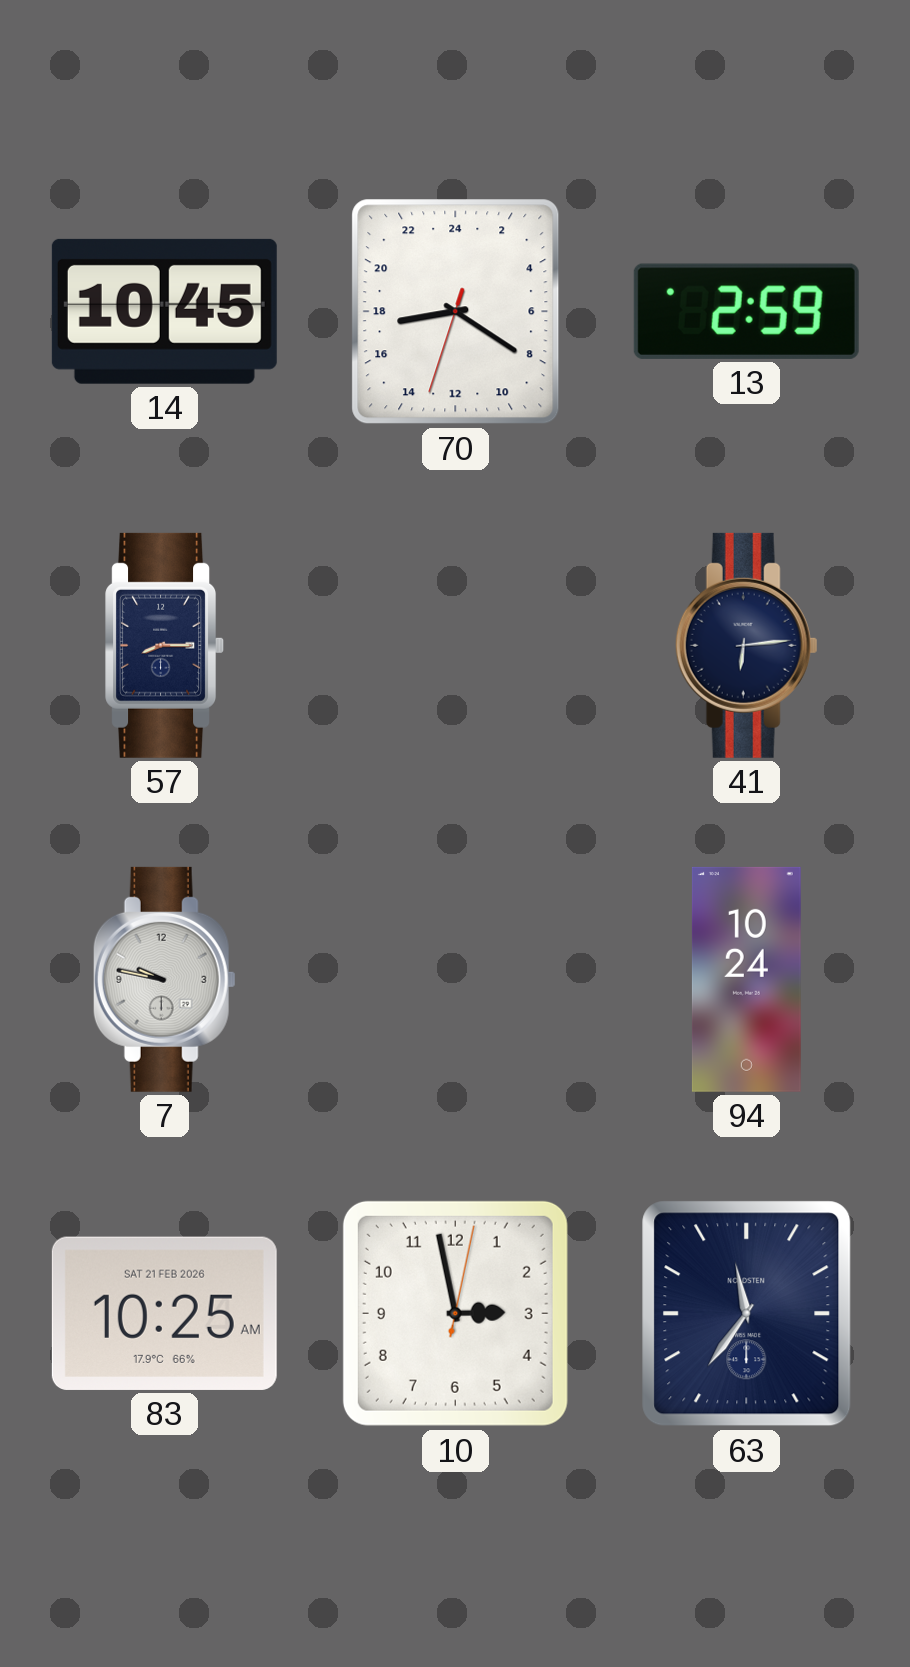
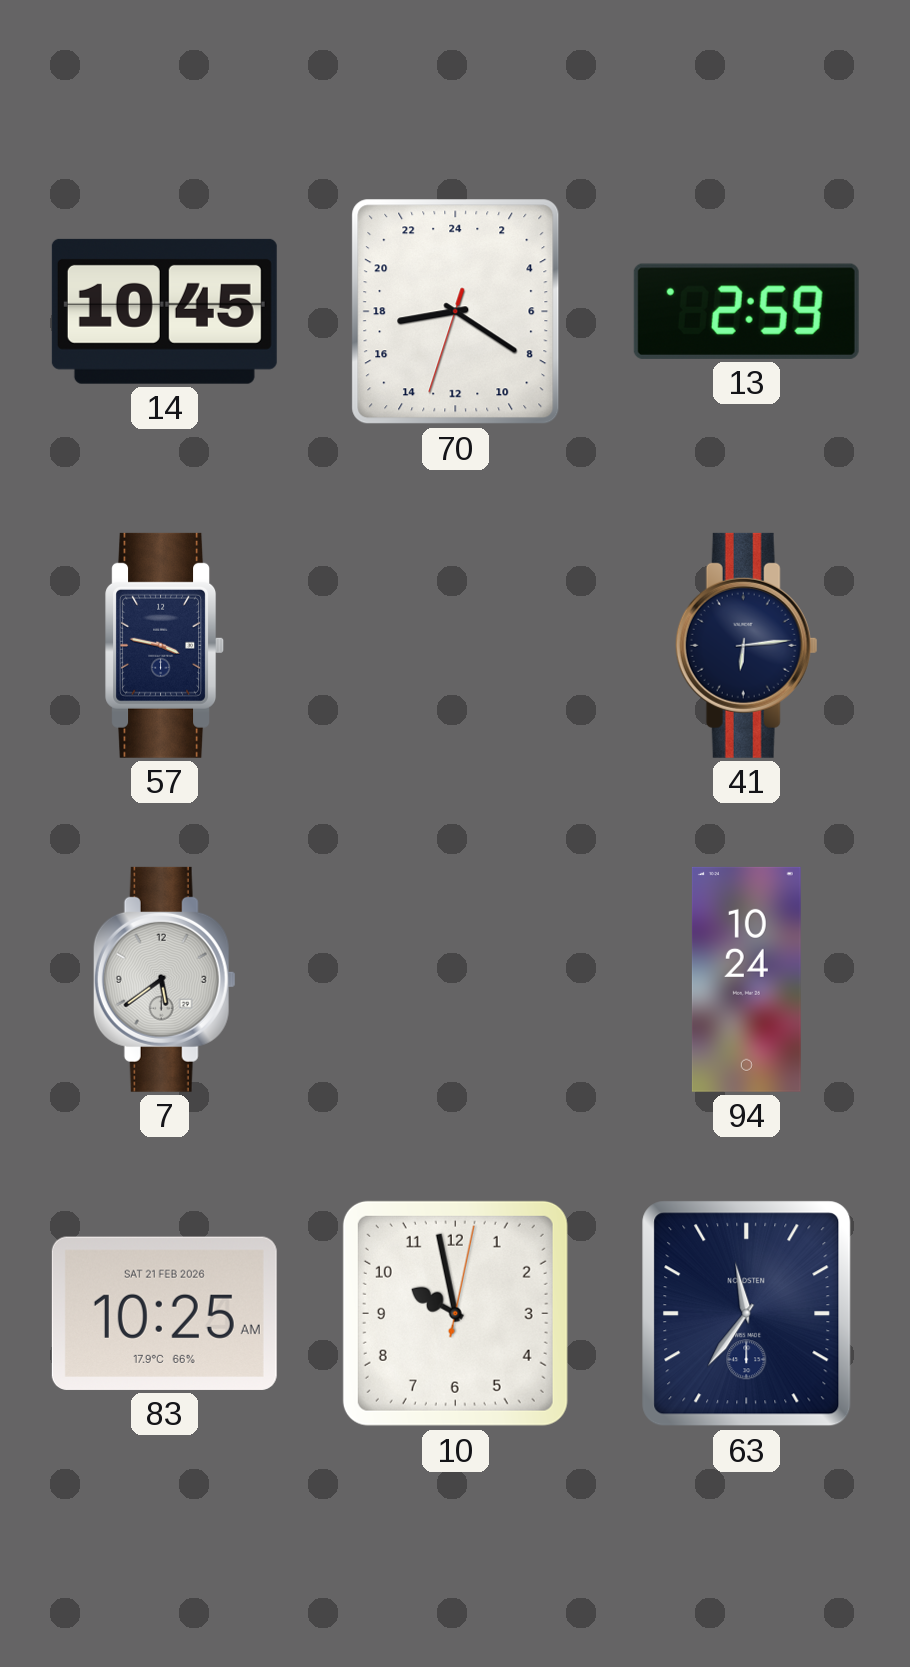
57: 8:15 -> 3:47 (164, 645)
7: 9:47 -> 5:39 (164, 979)
10: 2:58 -> 9:58 (455, 1313)
